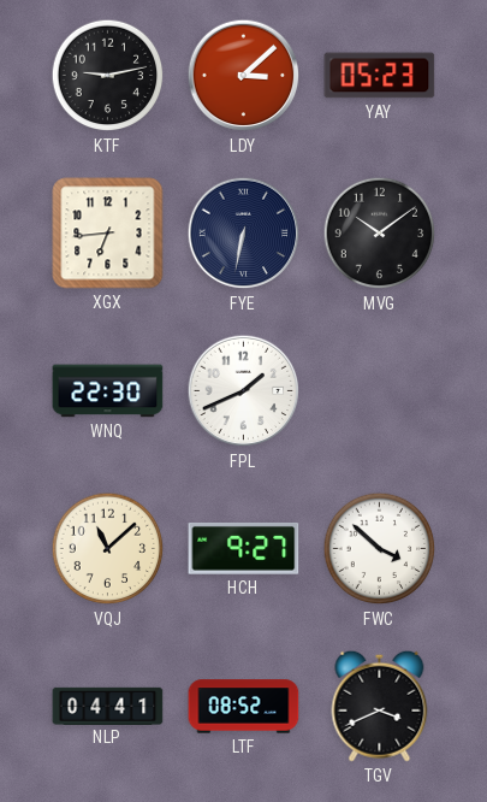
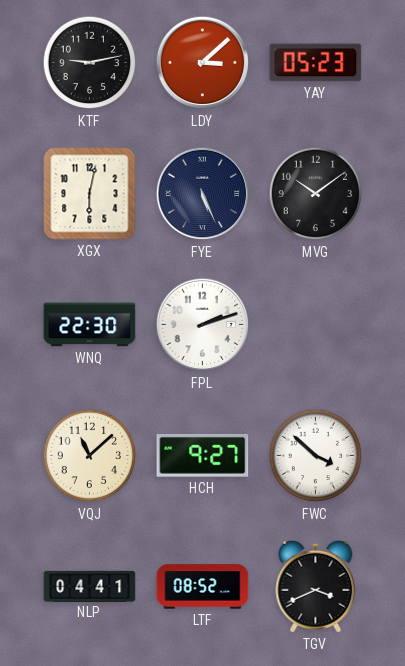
XGX: 6:44 -> 6:02 (90, 194)
FYE: 6:32 -> 5:26 (203, 194)
FPL: 1:41 -> 2:12 (203, 325)
